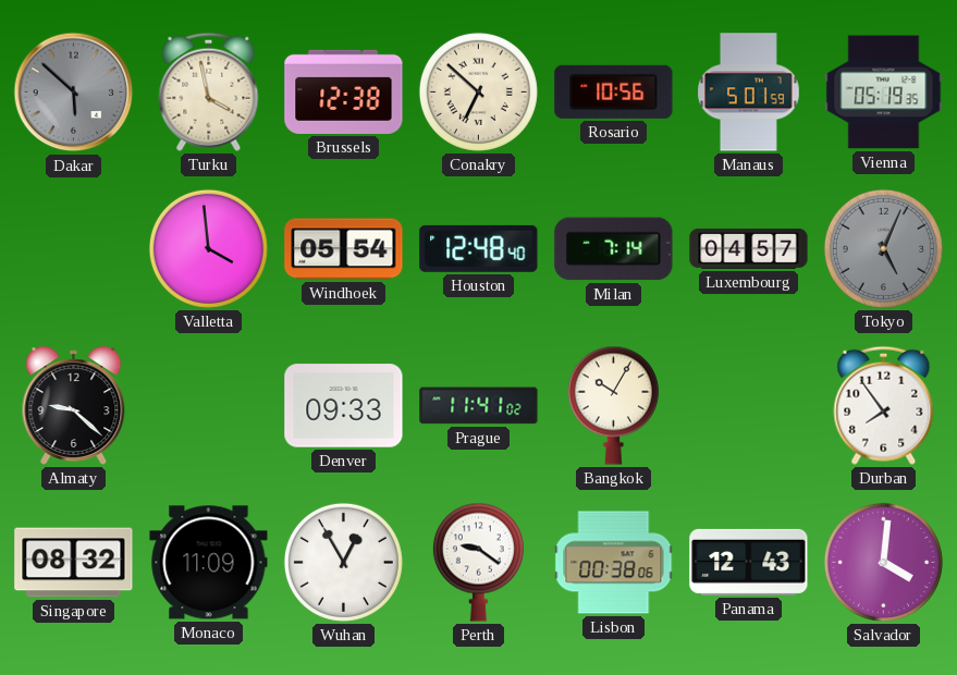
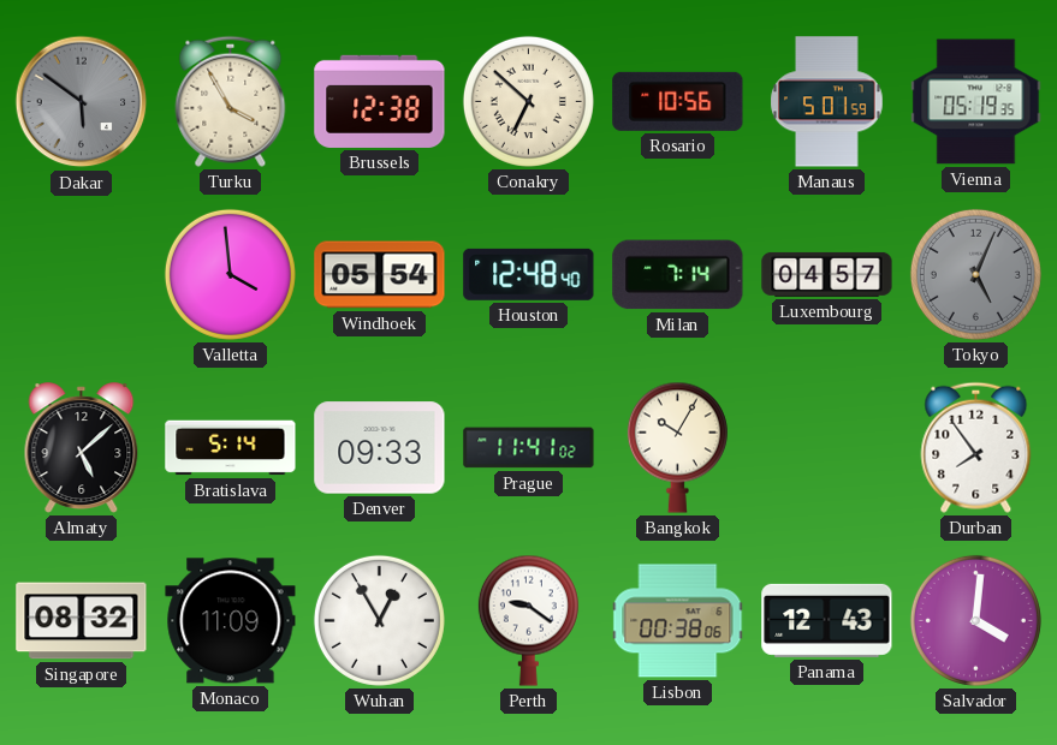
Dakar: 5:52 -> 5:51 (82, 102)
Turku: 3:58 -> 3:55 (231, 101)
Almaty: 9:22 -> 5:08 (82, 448)
Bratislava: none -> 5:14 (231, 448)
